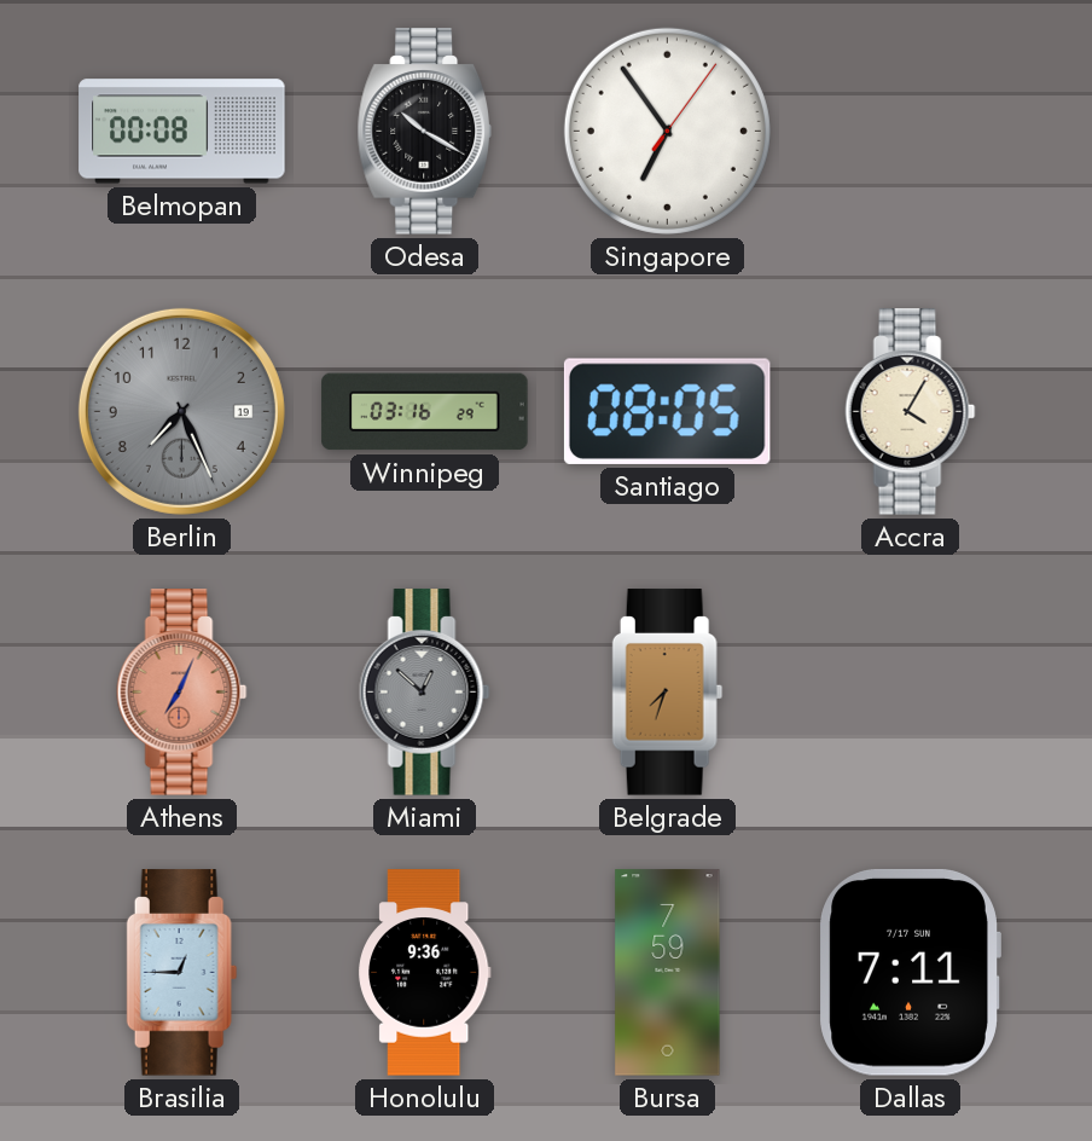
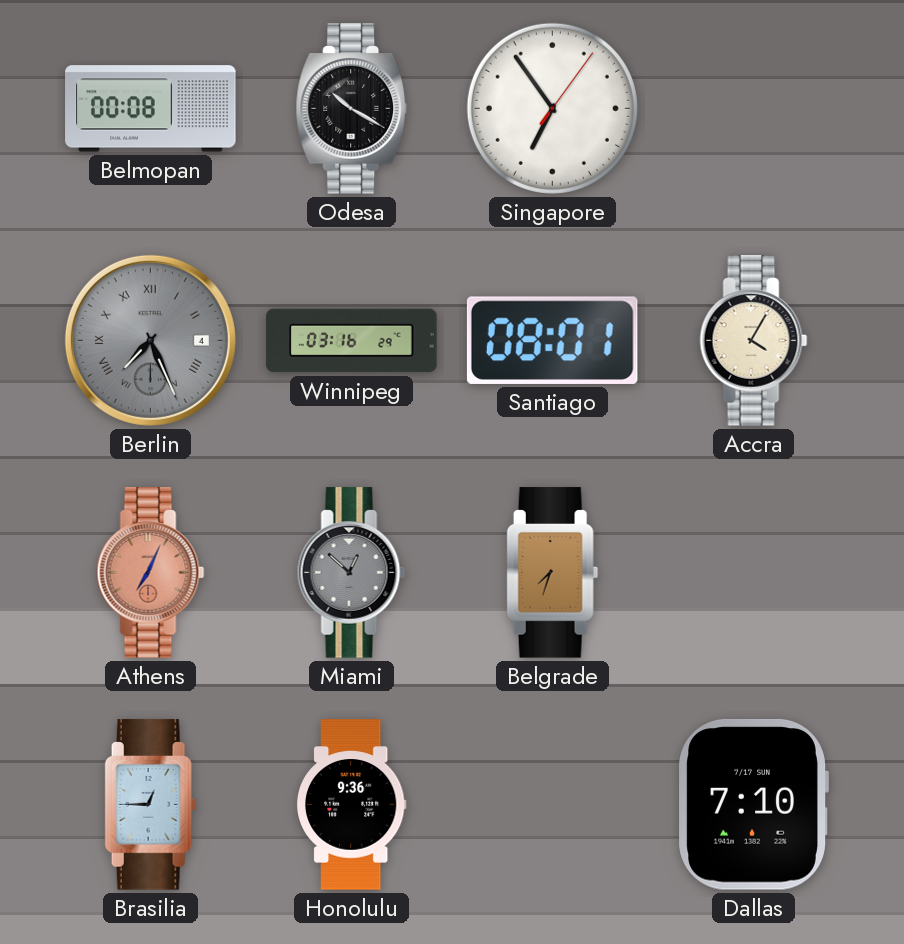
Berlin date: 19 -> 4 (150, 340)
Berlin numerals: Arabic -> Roman (150, 340)
Santiago: 08:05 -> 08:01 (552, 340)
Bursa: 7:59 -> none (668, 973)
Dallas: 7:11 -> 7:10 (753, 804)
